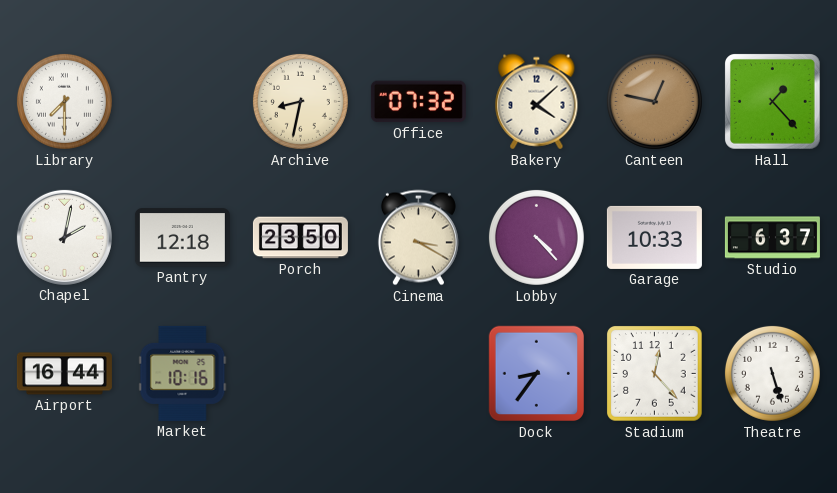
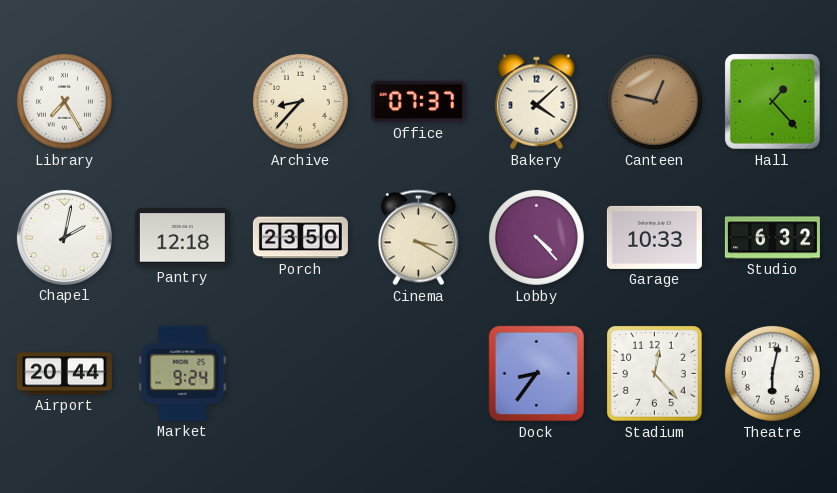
Library: 7:30 -> 7:25 (64, 101)
Archive: 8:32 -> 8:37 (300, 101)
Office: 07:32 -> 07:37 (418, 102)
Studio: 6:37 -> 6:32 (772, 238)
Airport: 16:44 -> 20:44 (64, 374)
Market: 10:16 -> 9:24 (183, 373)
Theatre: 5:27 -> 6:02 (772, 373)
